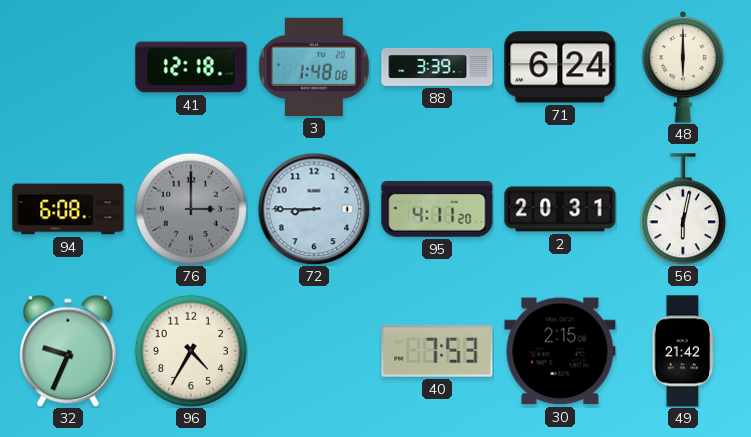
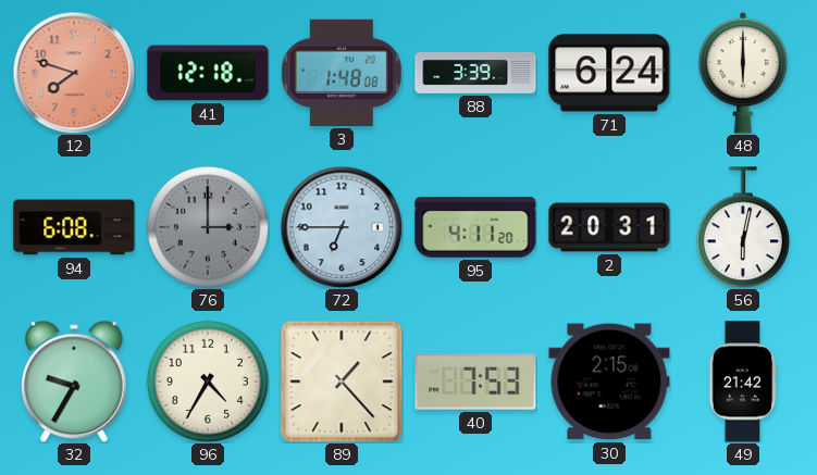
12: none -> 7:48 (74, 73)
72: 8:45 -> 6:45 (342, 227)
32: 9:34 -> 9:35 (75, 382)
89: none -> 1:23 (342, 382)
